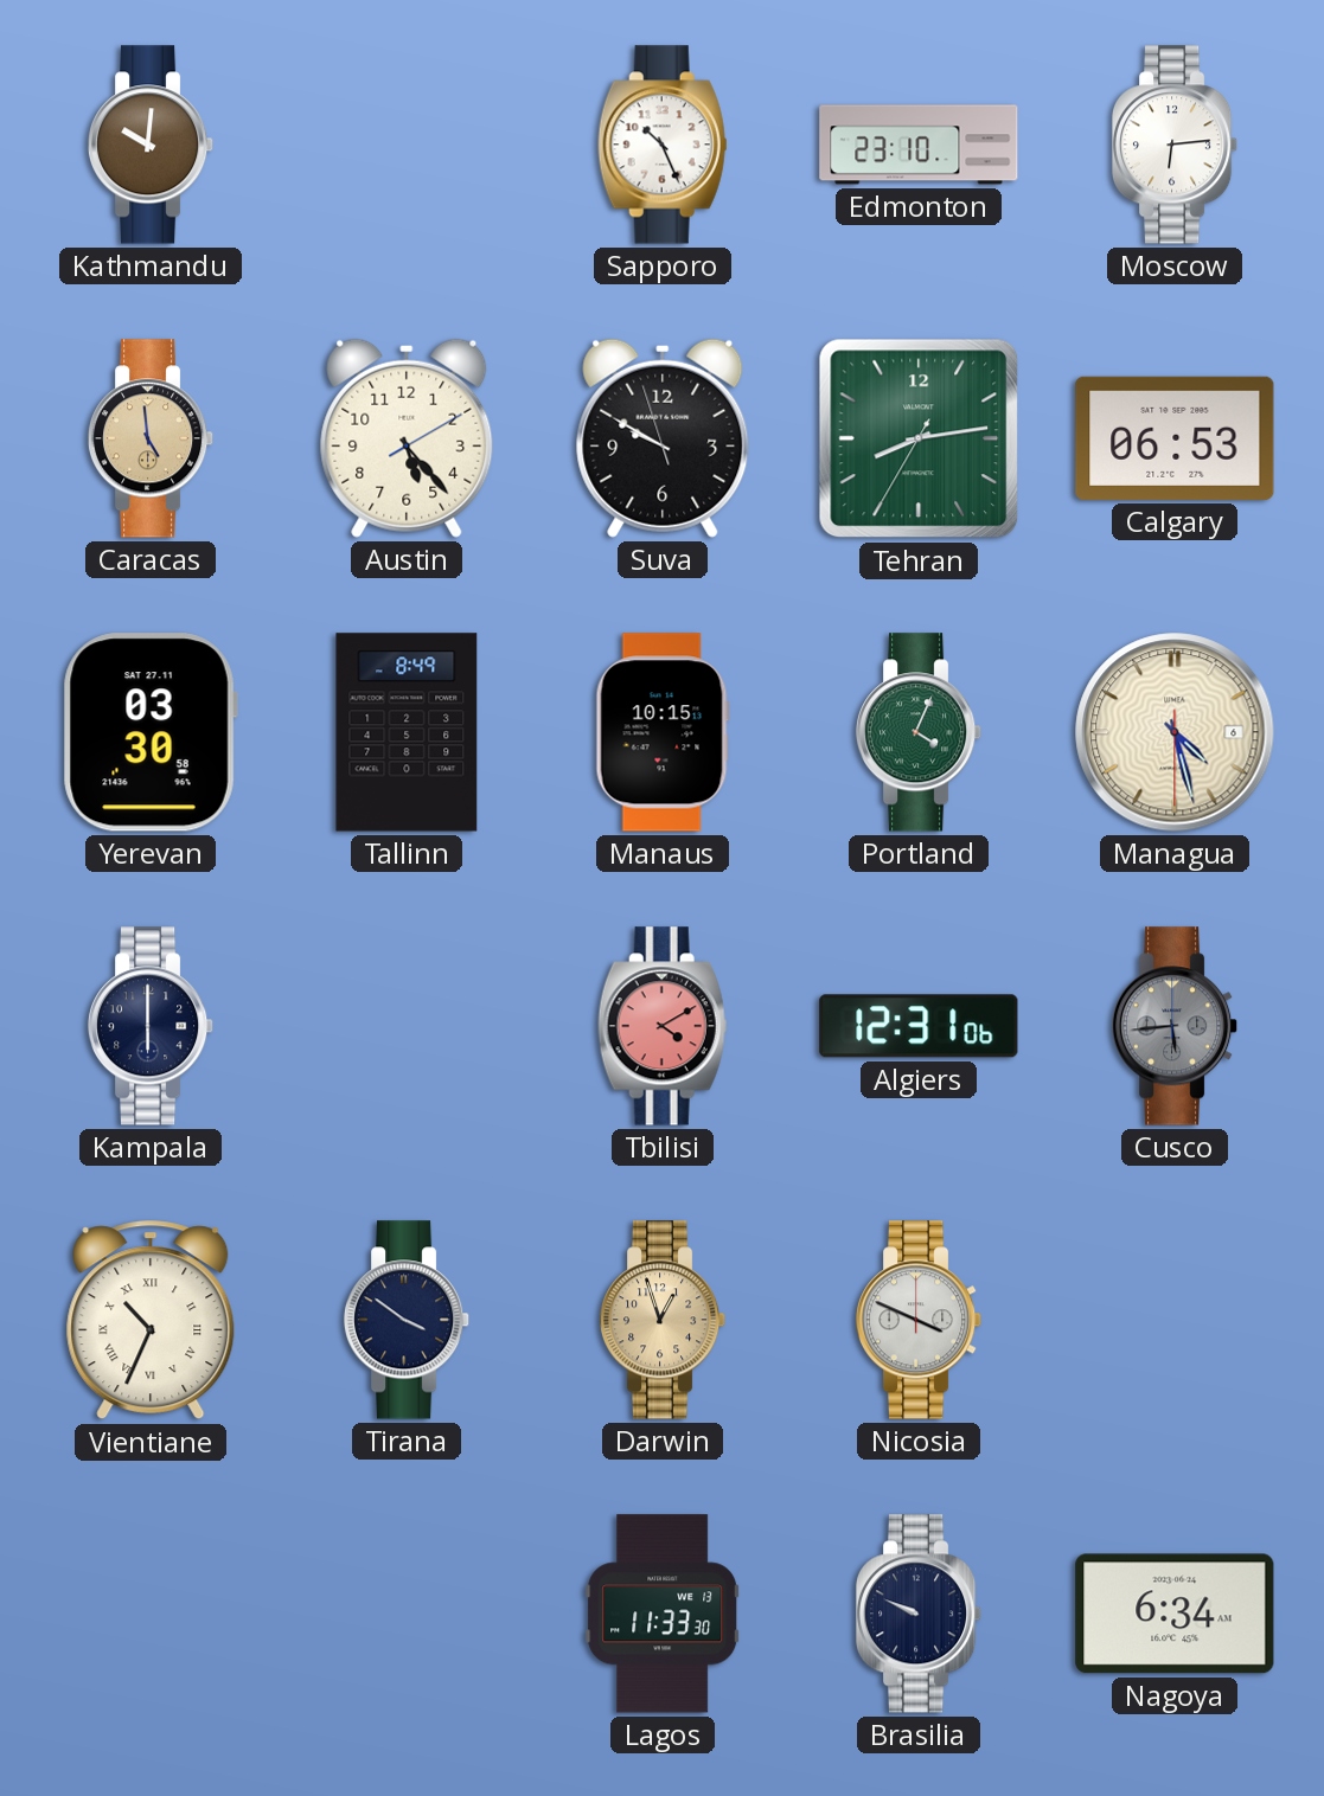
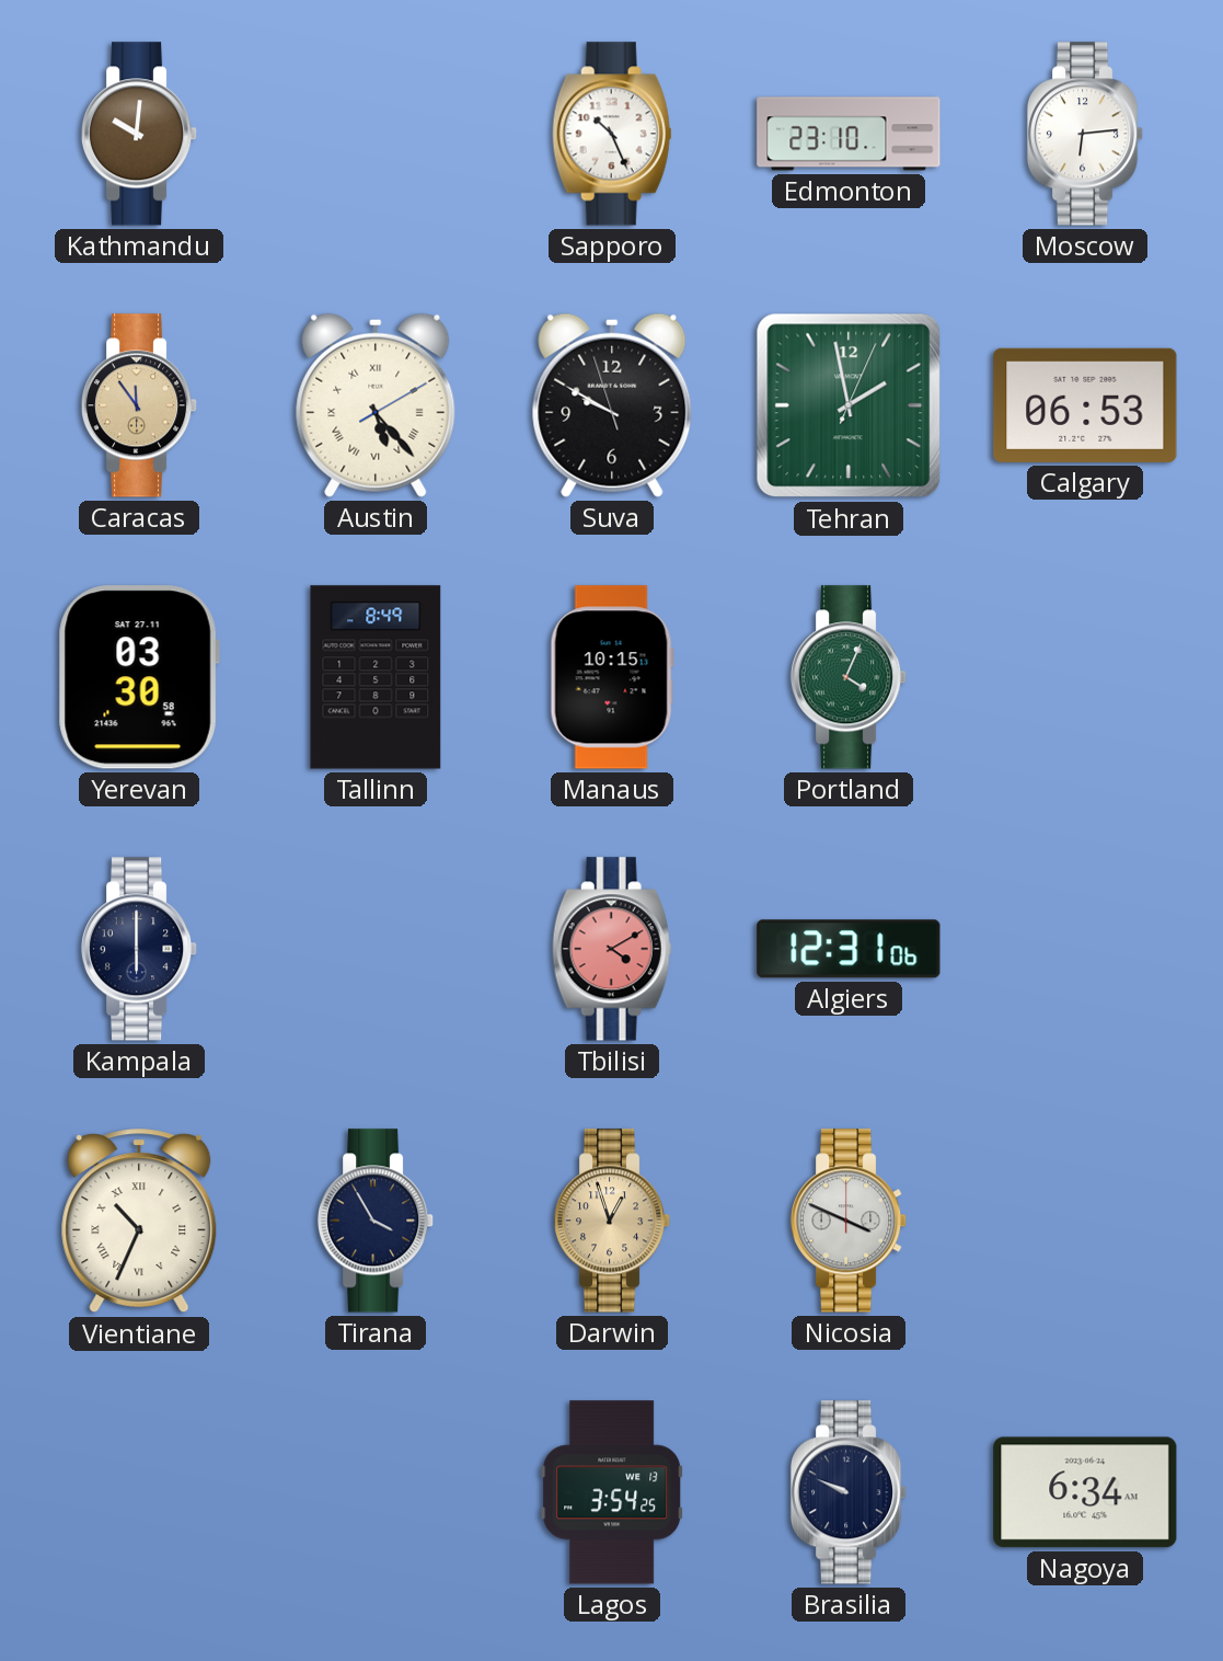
Caracas: 4:59 -> 11:54 (139, 405)
Austin numerals: Arabic -> Roman (376, 405)
Tehran: 8:13 -> 1:58 (849, 405)
Managua: 4:27 -> none (1175, 732)
Cusco: 5:44 -> none (1175, 1026)
Tirana: 3:51 -> 3:55 (376, 1221)
Lagos: 11:33 -> 3:54 (612, 1492)
